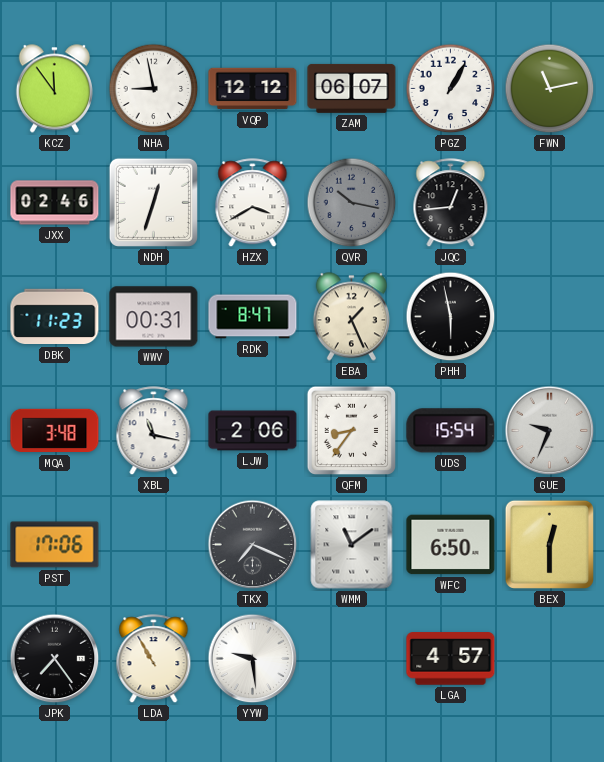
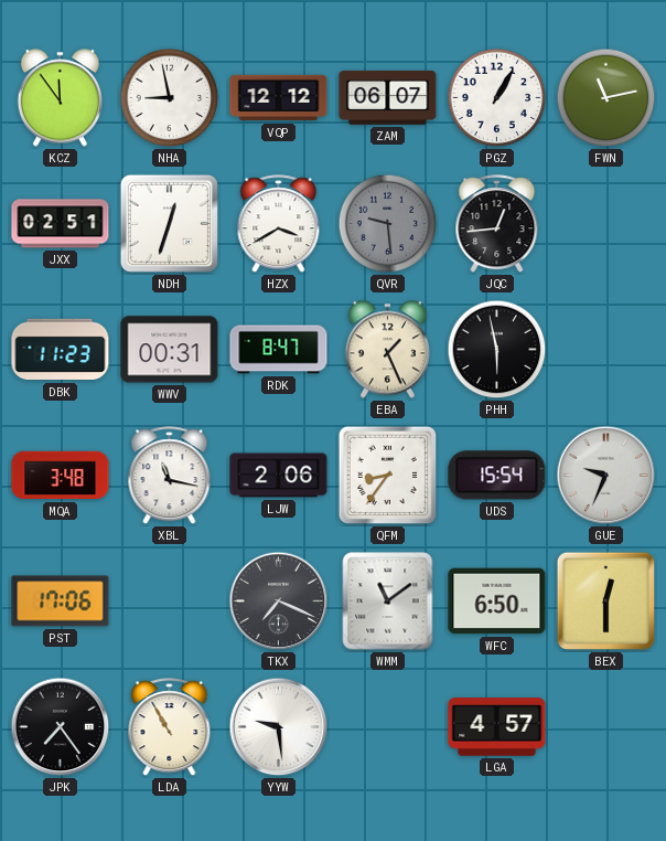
JXX: 02:46 -> 02:51 (61, 224)
QVR: 10:17 -> 9:29 (388, 224)
